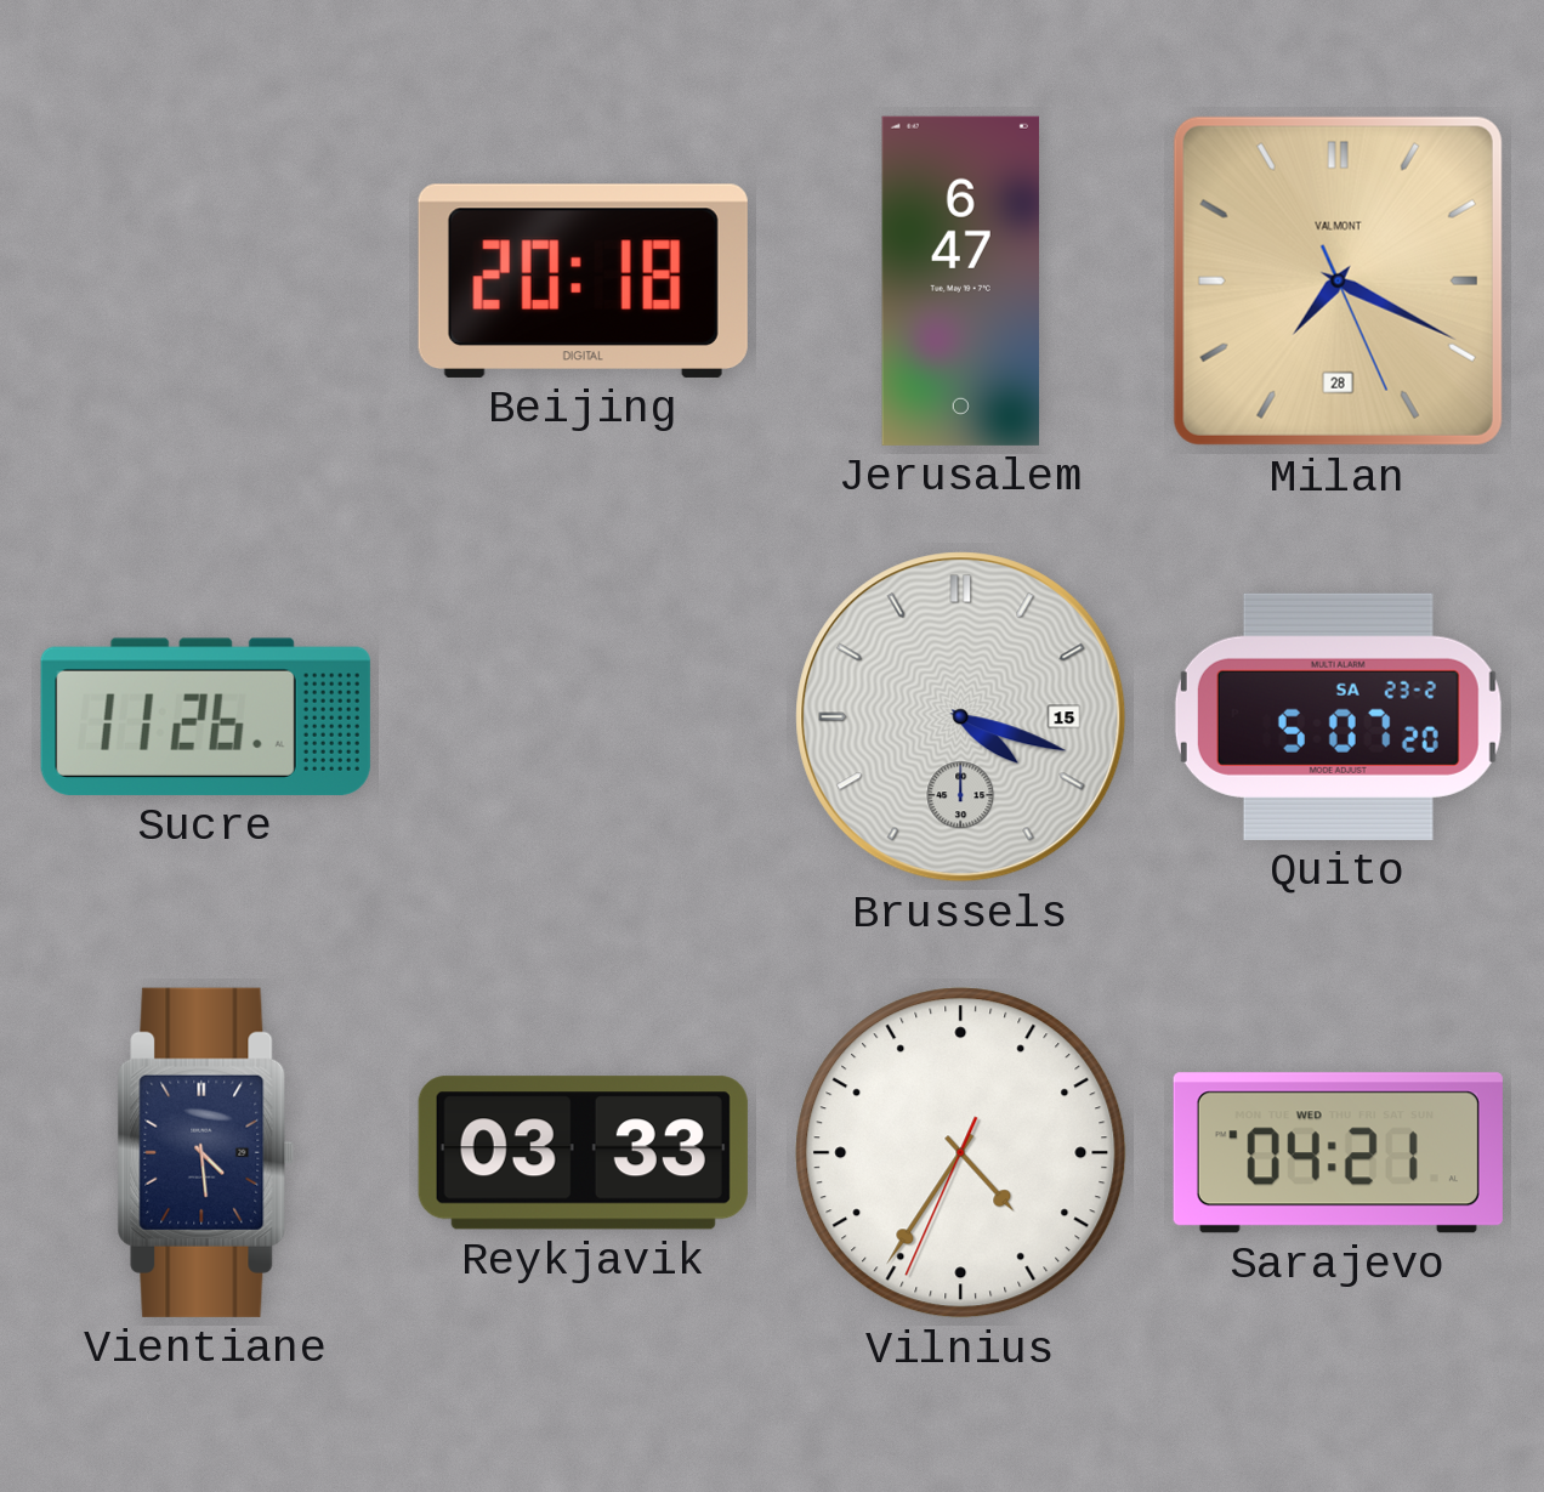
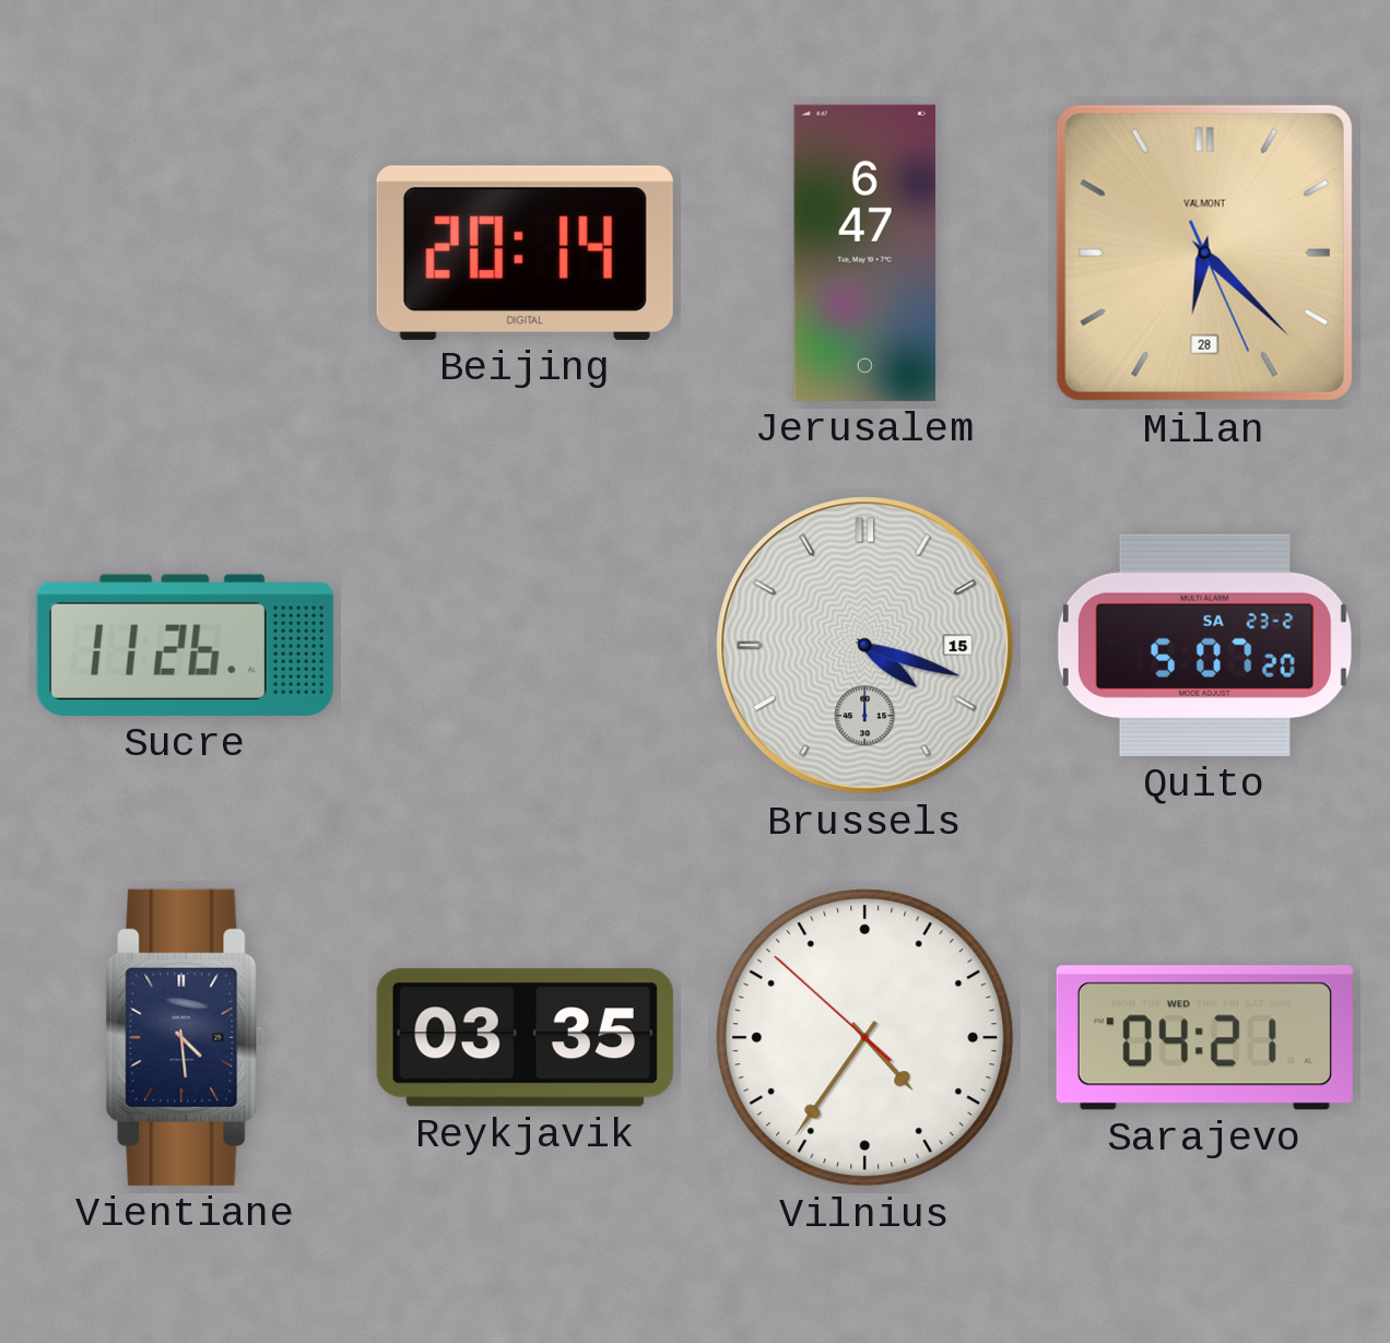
Beijing: 20:18 -> 20:14 (525, 252)
Milan: 7:19 -> 6:22 (1204, 252)
Reykjavik: 03:33 -> 03:35 (525, 1038)
Vilnius: 4:35:34 -> 4:35:52 (865, 1038)
